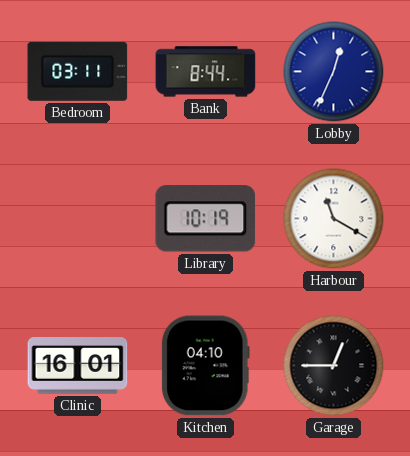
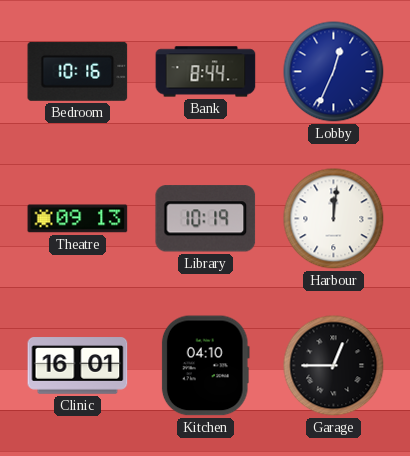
Bedroom: 03:11 -> 10:16 (78, 71)
Theatre: none -> 09:13 (78, 219)
Harbour: 11:20 -> 12:01 (334, 219)
